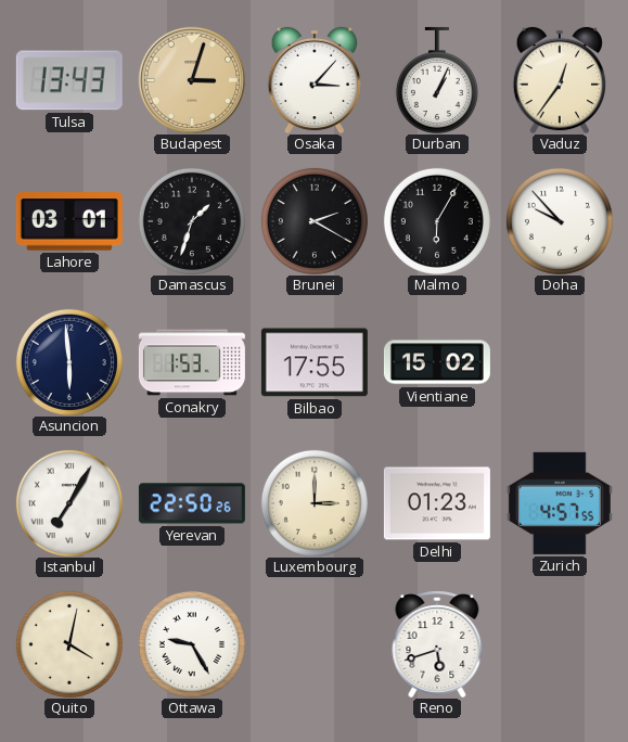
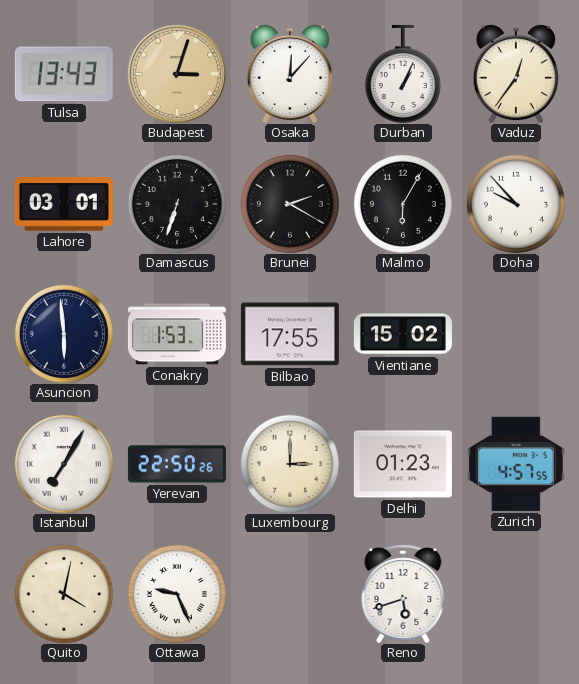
Osaka: 3:07 -> 12:07 (290, 74)
Damascus: 1:33 -> 6:33 (177, 204)
Ottawa: 9:25 -> 9:26 (177, 594)
